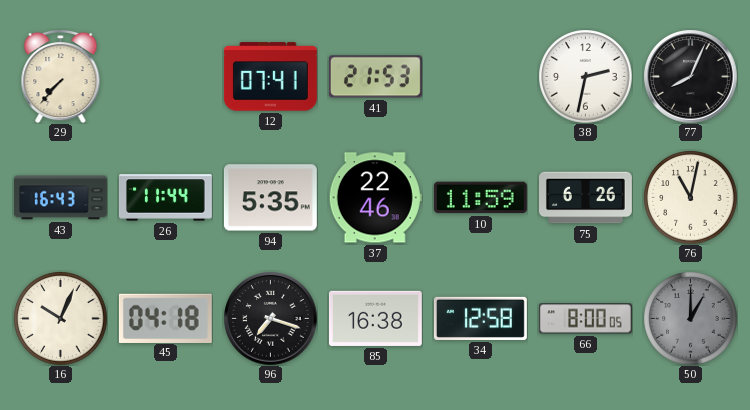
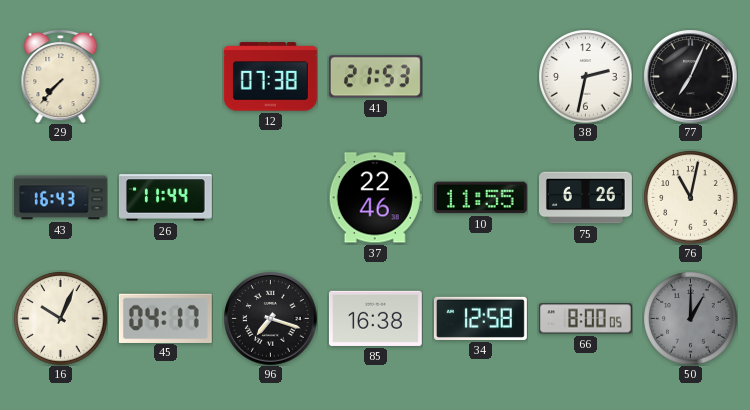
12: 07:41 -> 07:38 (270, 77)
77: 8:04 -> 7:04 (690, 76)
94: 5:35 -> none (270, 198)
10: 11:59 -> 11:55 (480, 198)
45: 04:18 -> 04:17 (165, 318)
